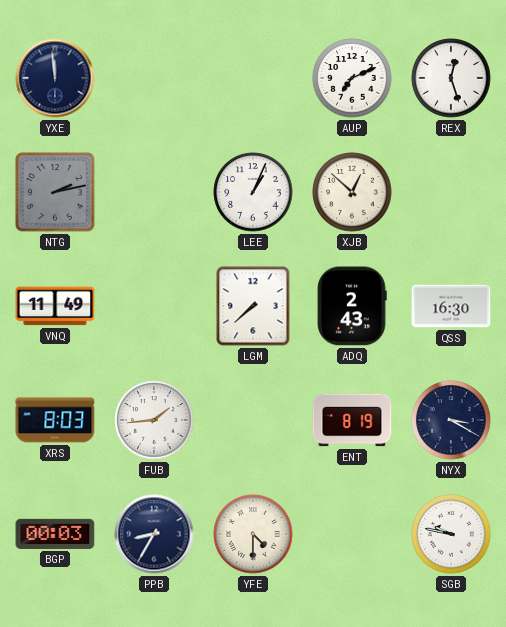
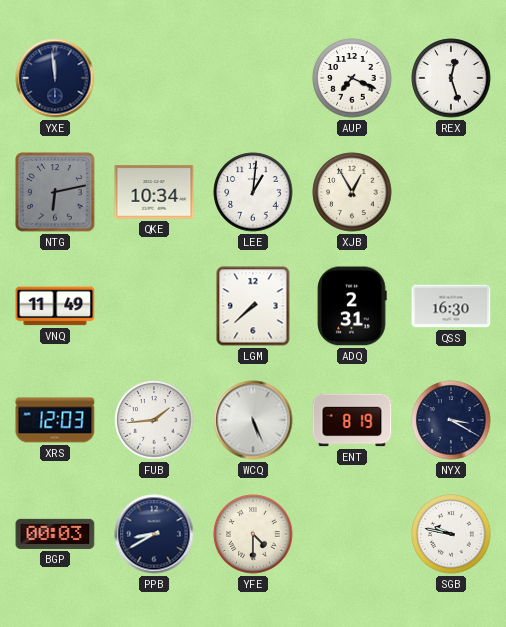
AUP: 7:11 -> 7:19 (352, 78)
NTG: 2:13 -> 6:13 (55, 192)
QKE: none -> 10:34 (154, 192)
LEE: 1:04 -> 1:01 (253, 192)
XJB: 12:52 -> 12:55 (352, 192)
ADQ: 2:43 -> 2:31 (352, 306)
XRS: 8:03 -> 12:03 (55, 420)
WCQ: none -> 5:26 (253, 420)
PPB: 8:35 -> 8:40 (154, 534)
